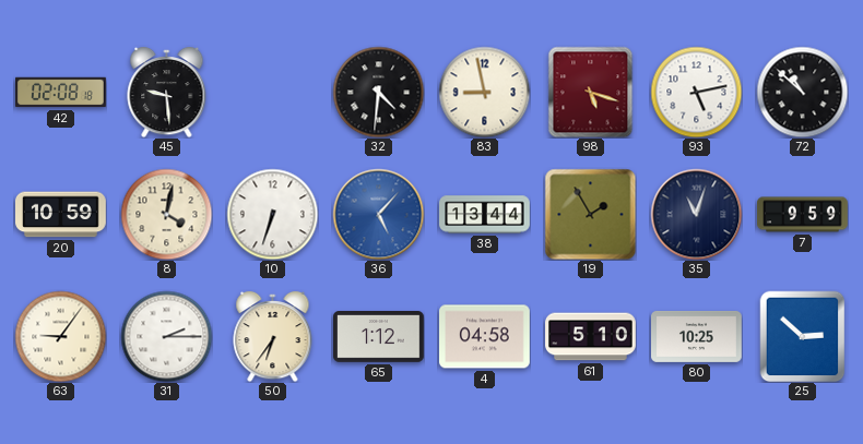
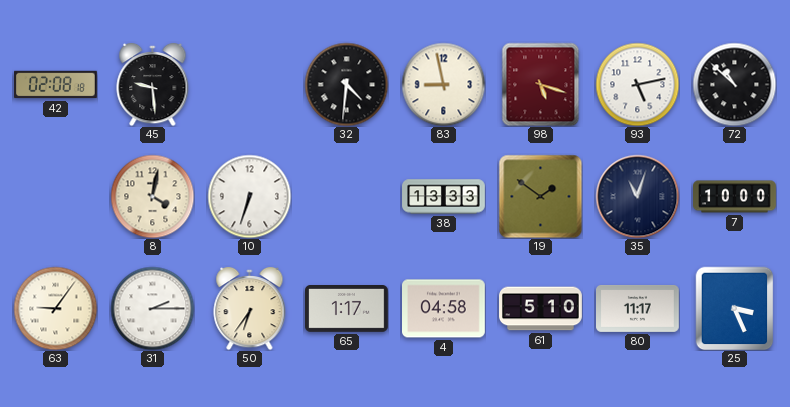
20: 10:59 -> none (61, 215)
36: 5:07 -> none (378, 214)
38: 13:44 -> 13:33 (444, 197)
19: 1:55 -> 1:51 (540, 196)
7: 9:59 -> 10:00 (735, 197)
65: 1:12 -> 1:17 (347, 309)
80: 10:25 -> 11:17 (638, 308)
25: 2:52 -> 3:26 (735, 308)
